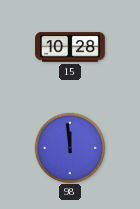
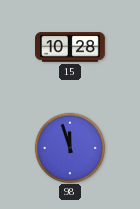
98: 11:59 -> 11:57 (69, 147)
